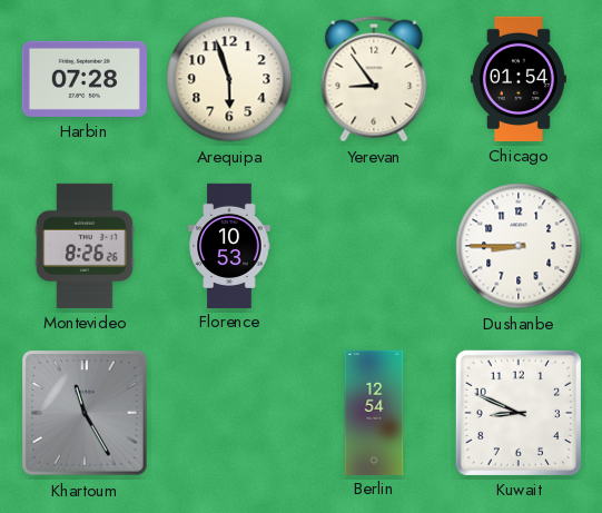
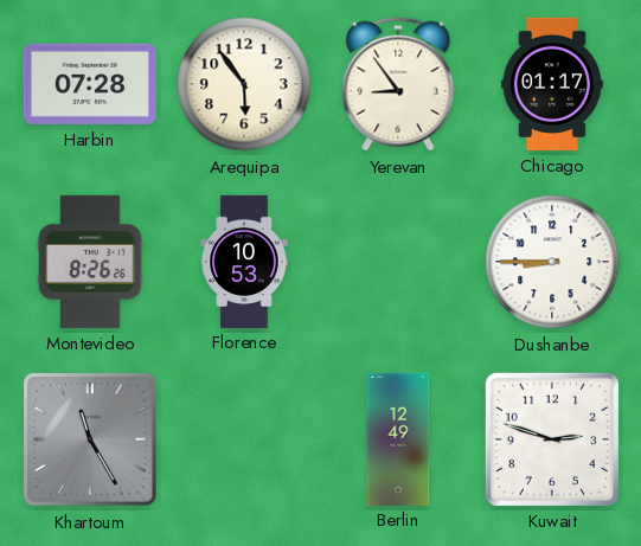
Arequipa: 5:57 -> 5:54 (244, 84)
Chicago: 01:54 -> 01:17 (552, 84)
Berlin: 12:54 -> 12:49 (398, 438)
Kuwait: 8:49 -> 2:48 (552, 439)
